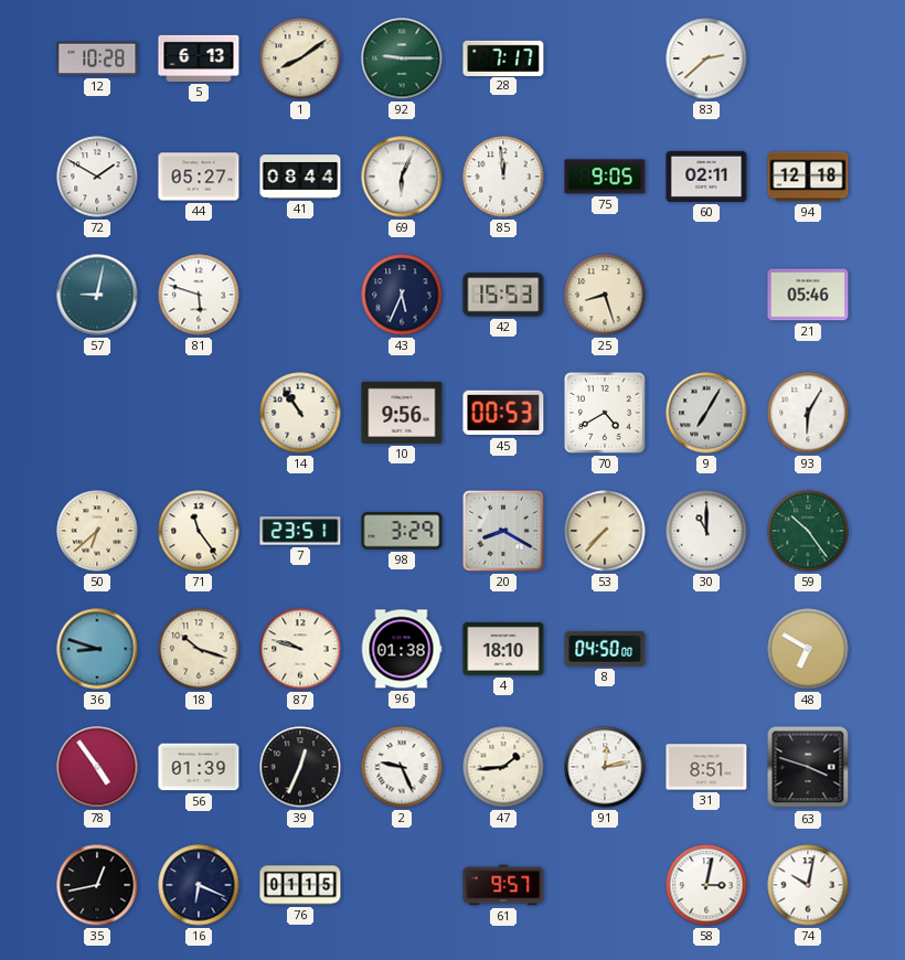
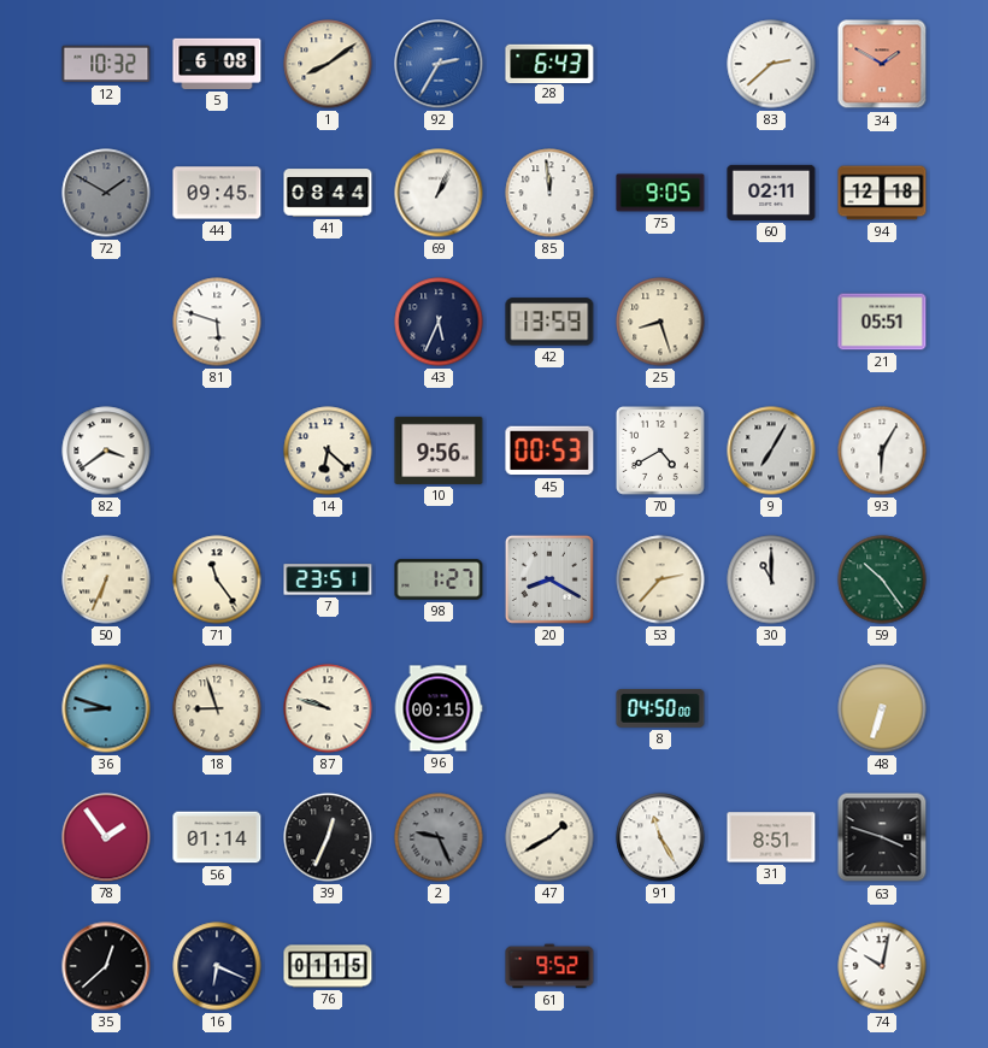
12: 10:28 -> 10:32 (106, 64)
5: 6:13 -> 6:08 (217, 64)
92: 9:15 -> 2:35 (439, 64)
92 dial: green -> blue (439, 64)
28: 7:17 -> 6:43 (549, 63)
34: none -> 1:50 (882, 64)
72 dial: white -> grey (106, 193)
44: 05:27 -> 09:45 (217, 193)
69: 6:04 -> 1:04 (439, 193)
57: 9:02 -> none (97, 295)
42: 15:53 -> 13:59 (549, 322)
21: 05:46 -> 05:51 (882, 322)
82: none -> 3:39 (106, 451)
14: 10:54 -> 6:22 (328, 451)
50: 6:38 -> 6:34 (106, 579)
98: 3:29 -> 1:27 (439, 579)
53: 7:37 -> 2:37 (660, 579)
18: 10:18 -> 8:57 (217, 708)
96: 01:38 -> 00:15 (439, 708)
4: 18:10 -> none (503, 649)
48: 6:50 -> 6:33 (882, 708)
78: 4:54 -> 1:54 (106, 837)
56: 01:39 -> 01:14 (217, 837)
2 dial: white -> grey (439, 837)
47: 1:44 -> 1:40 (549, 837)
91: 12:13 -> 11:25 (660, 837)
35: 12:43 -> 12:38 (106, 966)
61: 9:57 -> 9:52 (549, 966)
58: 3:02 -> none (706, 885)
